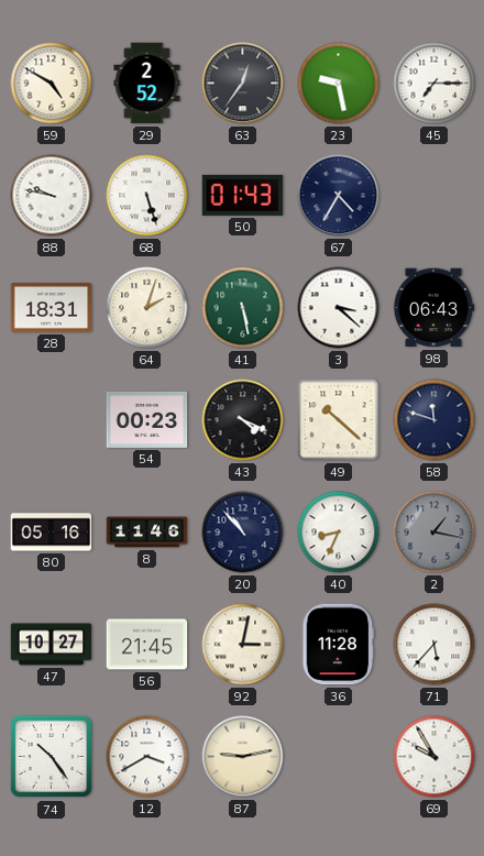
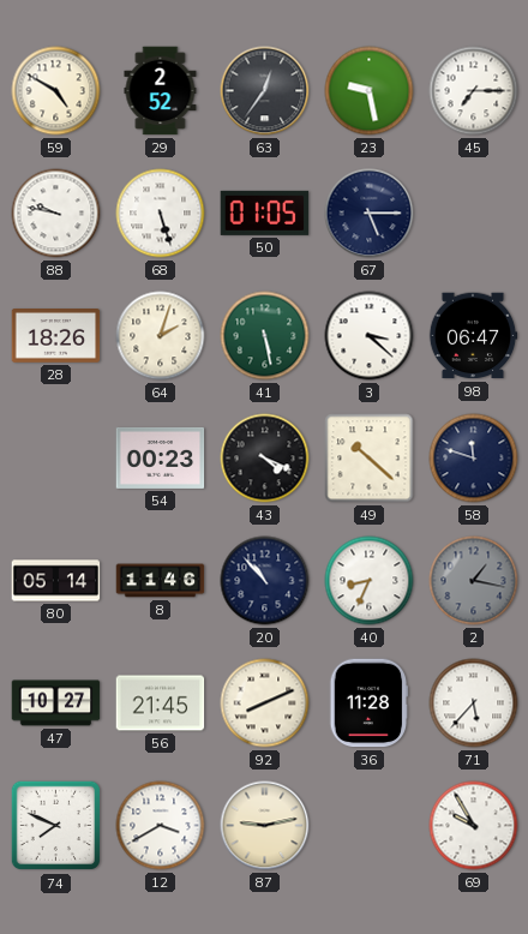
50: 01:43 -> 01:05 (265, 212)
67: 4:35 -> 5:15 (370, 214)
28: 18:31 -> 18:26 (56, 336)
98: 06:43 -> 06:47 (473, 336)
80: 05:16 -> 05:14 (56, 581)
92: 3:02 -> 8:11 (265, 704)
74: 10:24 -> 7:49 (56, 826)
